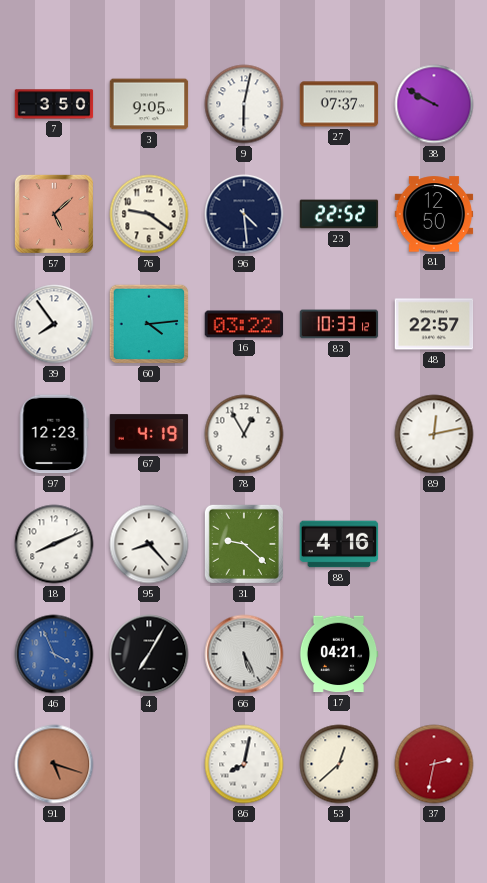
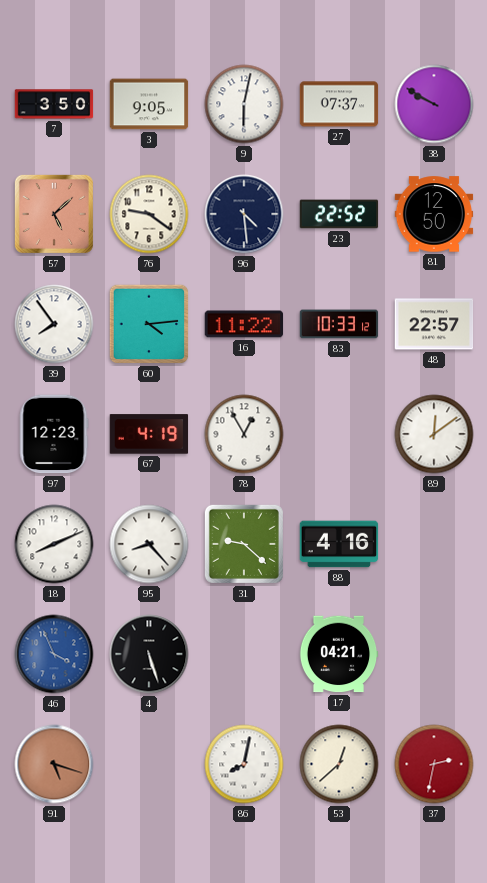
16: 03:22 -> 11:22 (244, 324)
89: 12:13 -> 12:09 (434, 434)
4: 7:05 -> 5:27 (149, 654)
66: 5:26 -> none (244, 654)
